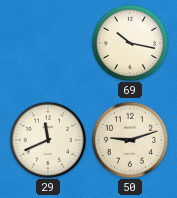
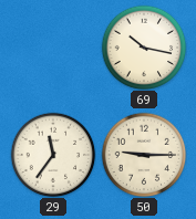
29: 11:41 -> 11:36 (53, 155)
50: 9:12 -> 9:15 (144, 155)
